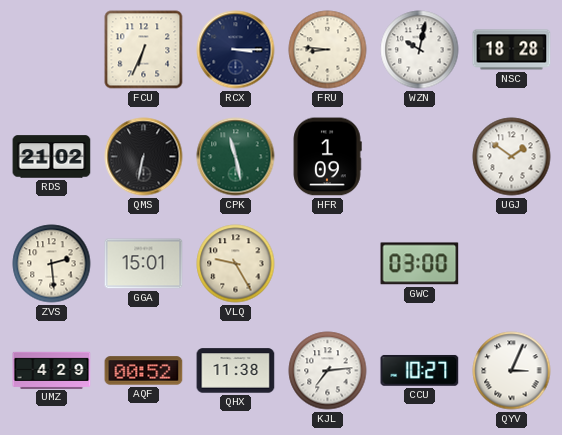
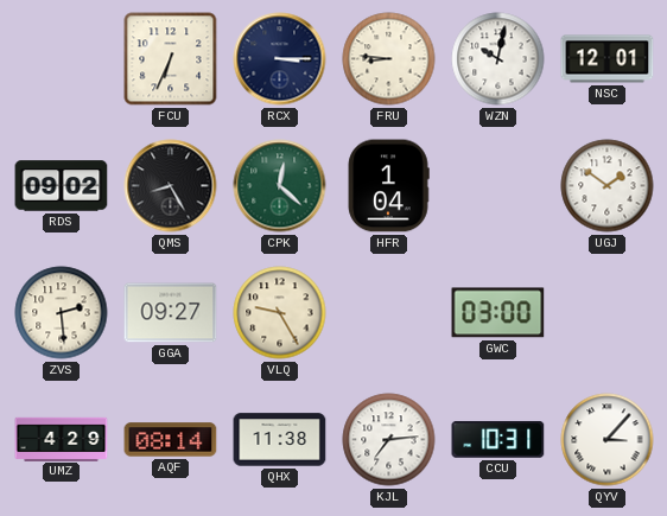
NSC: 18:28 -> 12:01 (608, 59)
RDS: 21:02 -> 09:02 (62, 186)
QMS: 6:32 -> 8:25 (171, 186)
CPK: 11:28 -> 12:22 (280, 186)
HFR: 1:09 -> 1:04 (388, 186)
GGA: 15:01 -> 09:27 (171, 313)
AQF: 00:52 -> 08:14 (171, 440)
CCU: 10:27 -> 10:31 (498, 439)
QYV: 3:04 -> 3:07 (608, 440)
